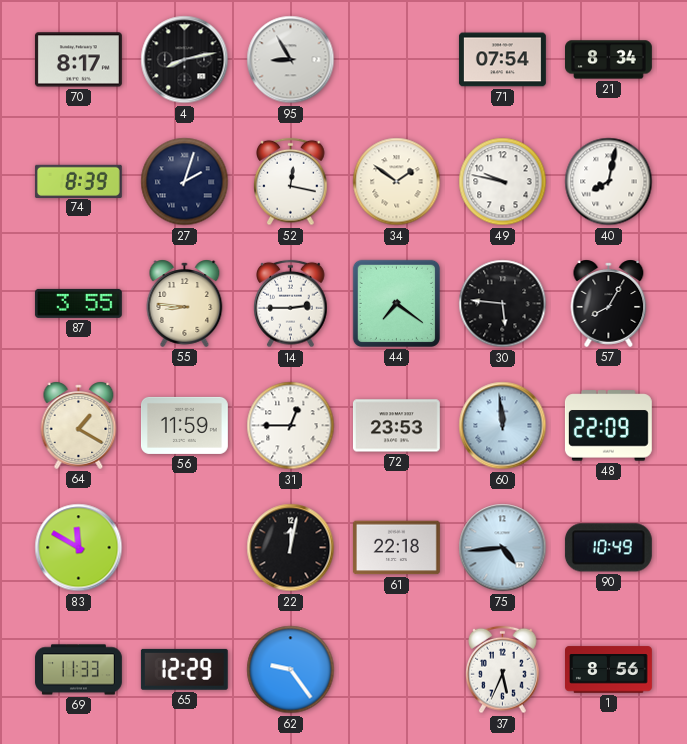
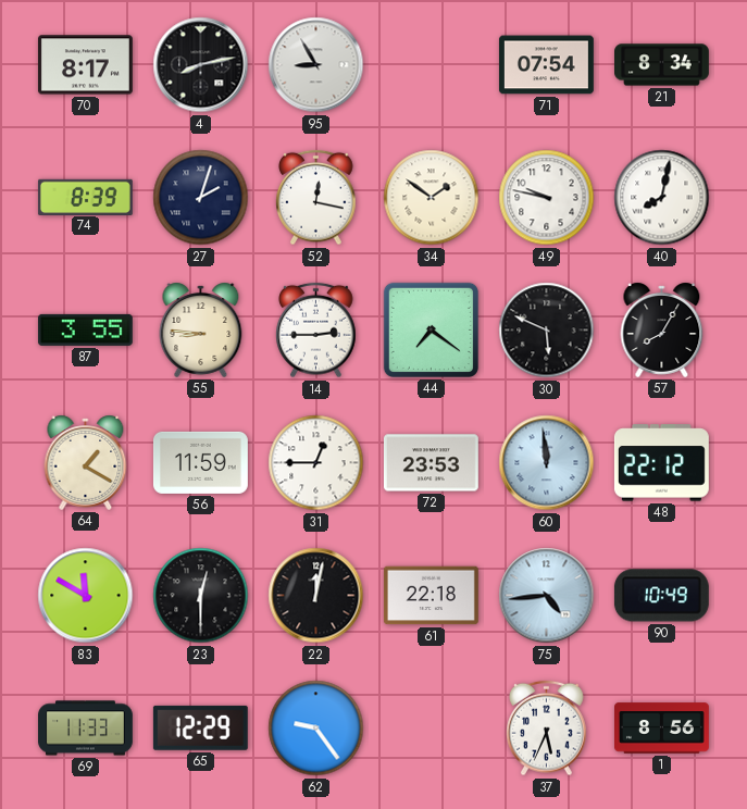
30: 5:46 -> 5:49 (547, 331)
48: 22:09 -> 22:12 (661, 463)
23: none -> 12:30 (201, 596)
